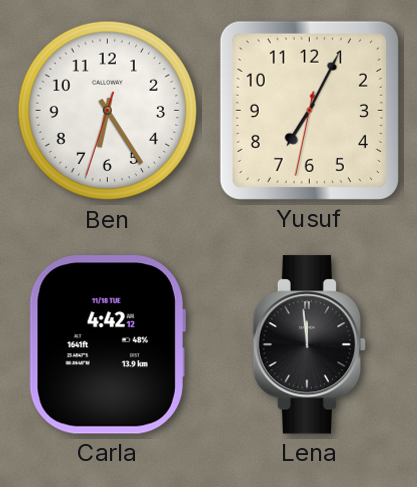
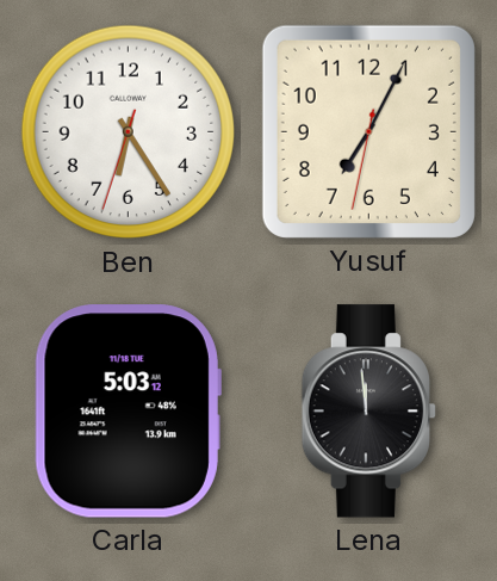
Carla: 4:42 -> 5:03 (128, 412)
